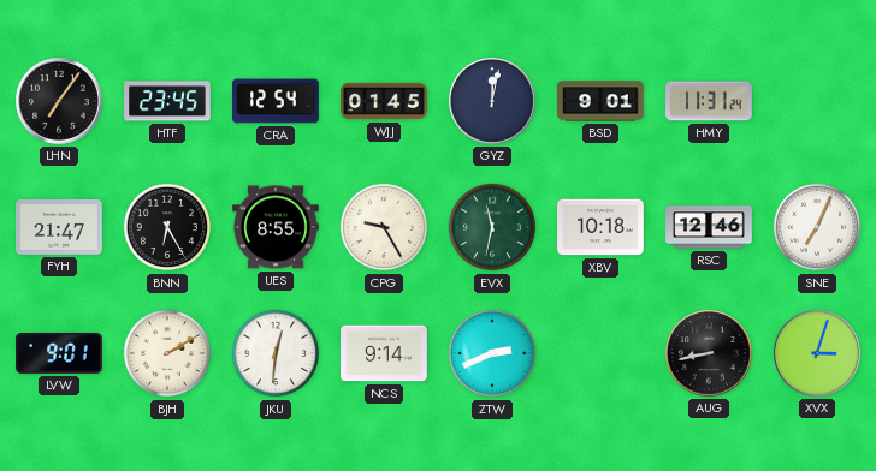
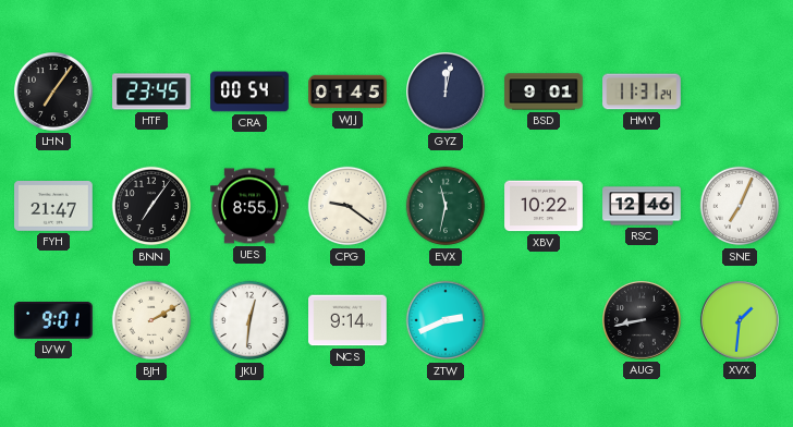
CRA: 12:54 -> 00:54 (249, 91)
BNN: 6:25 -> 7:06 (151, 206)
CPG: 9:25 -> 9:21 (347, 206)
XBV: 10:18 -> 10:22 (544, 206)
XVX: 3:03 -> 1:31 (741, 321)
